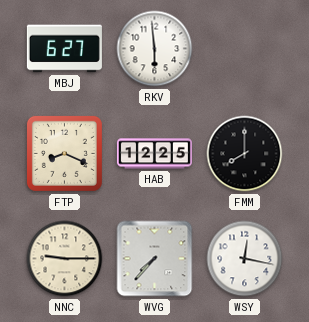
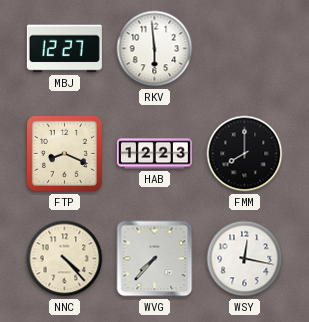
MBJ: 6:27 -> 12:27 (64, 49)
HAB: 12:25 -> 12:23 (154, 154)
NNC: 9:15 -> 4:23 (65, 259)
